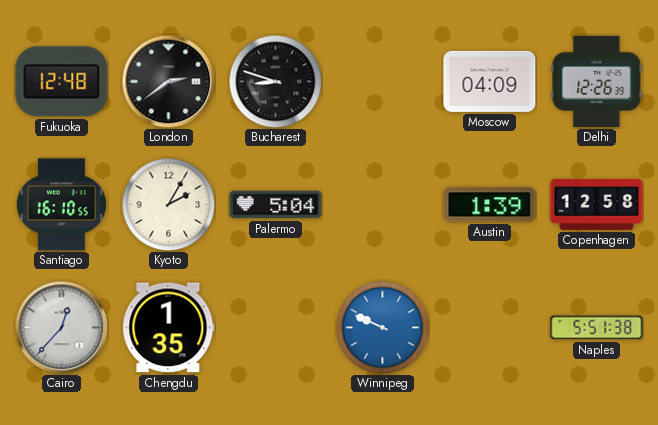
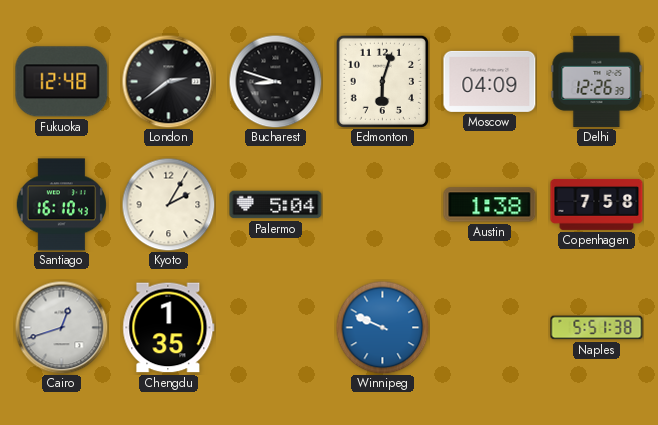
Edmonton: none -> 6:03 (382, 81)
Santiago: 16:10:55 -> 16:10:43 (61, 205)
Austin: 1:39 -> 1:38 (490, 205)
Copenhagen: 12:58 -> 7:58 (597, 204)
Cairo: 12:37 -> 12:42 (61, 327)
